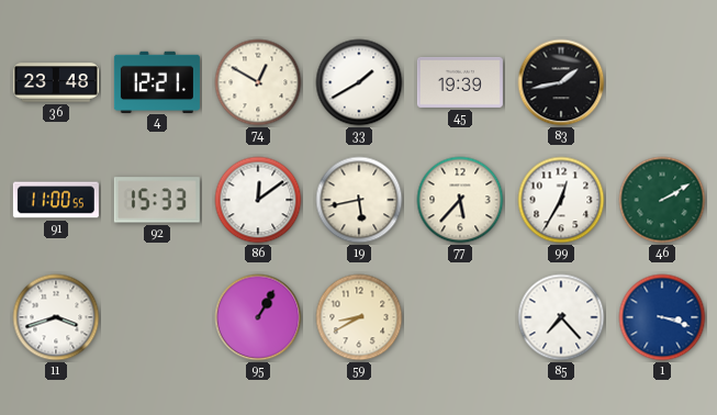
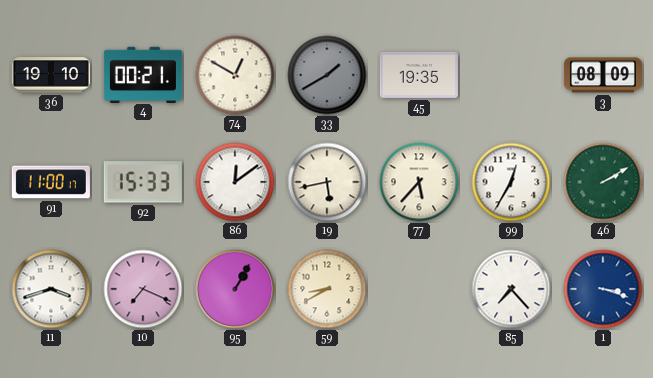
36: 23:48 -> 19:10 (51, 75)
4: 12:21 -> 00:21 (143, 74)
33 dial: white -> grey (327, 75)
45: 19:39 -> 19:35 (419, 75)
83: 1:43 -> none (561, 82)
3: none -> 08:09 (603, 75)
91: 11:00:55 -> 11:00:17 (51, 182)
10: none -> 7:19 (143, 289)
